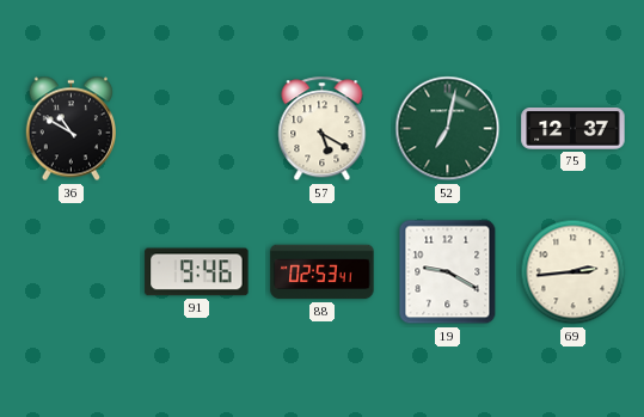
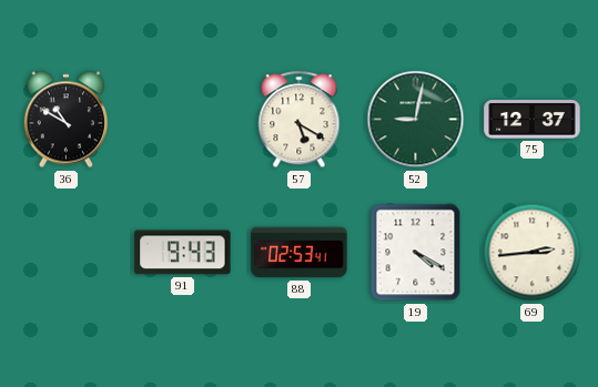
52: 7:02 -> 9:02 (416, 120)
91: 9:46 -> 9:43 (183, 253)
19: 9:20 -> 4:20 (416, 253)
